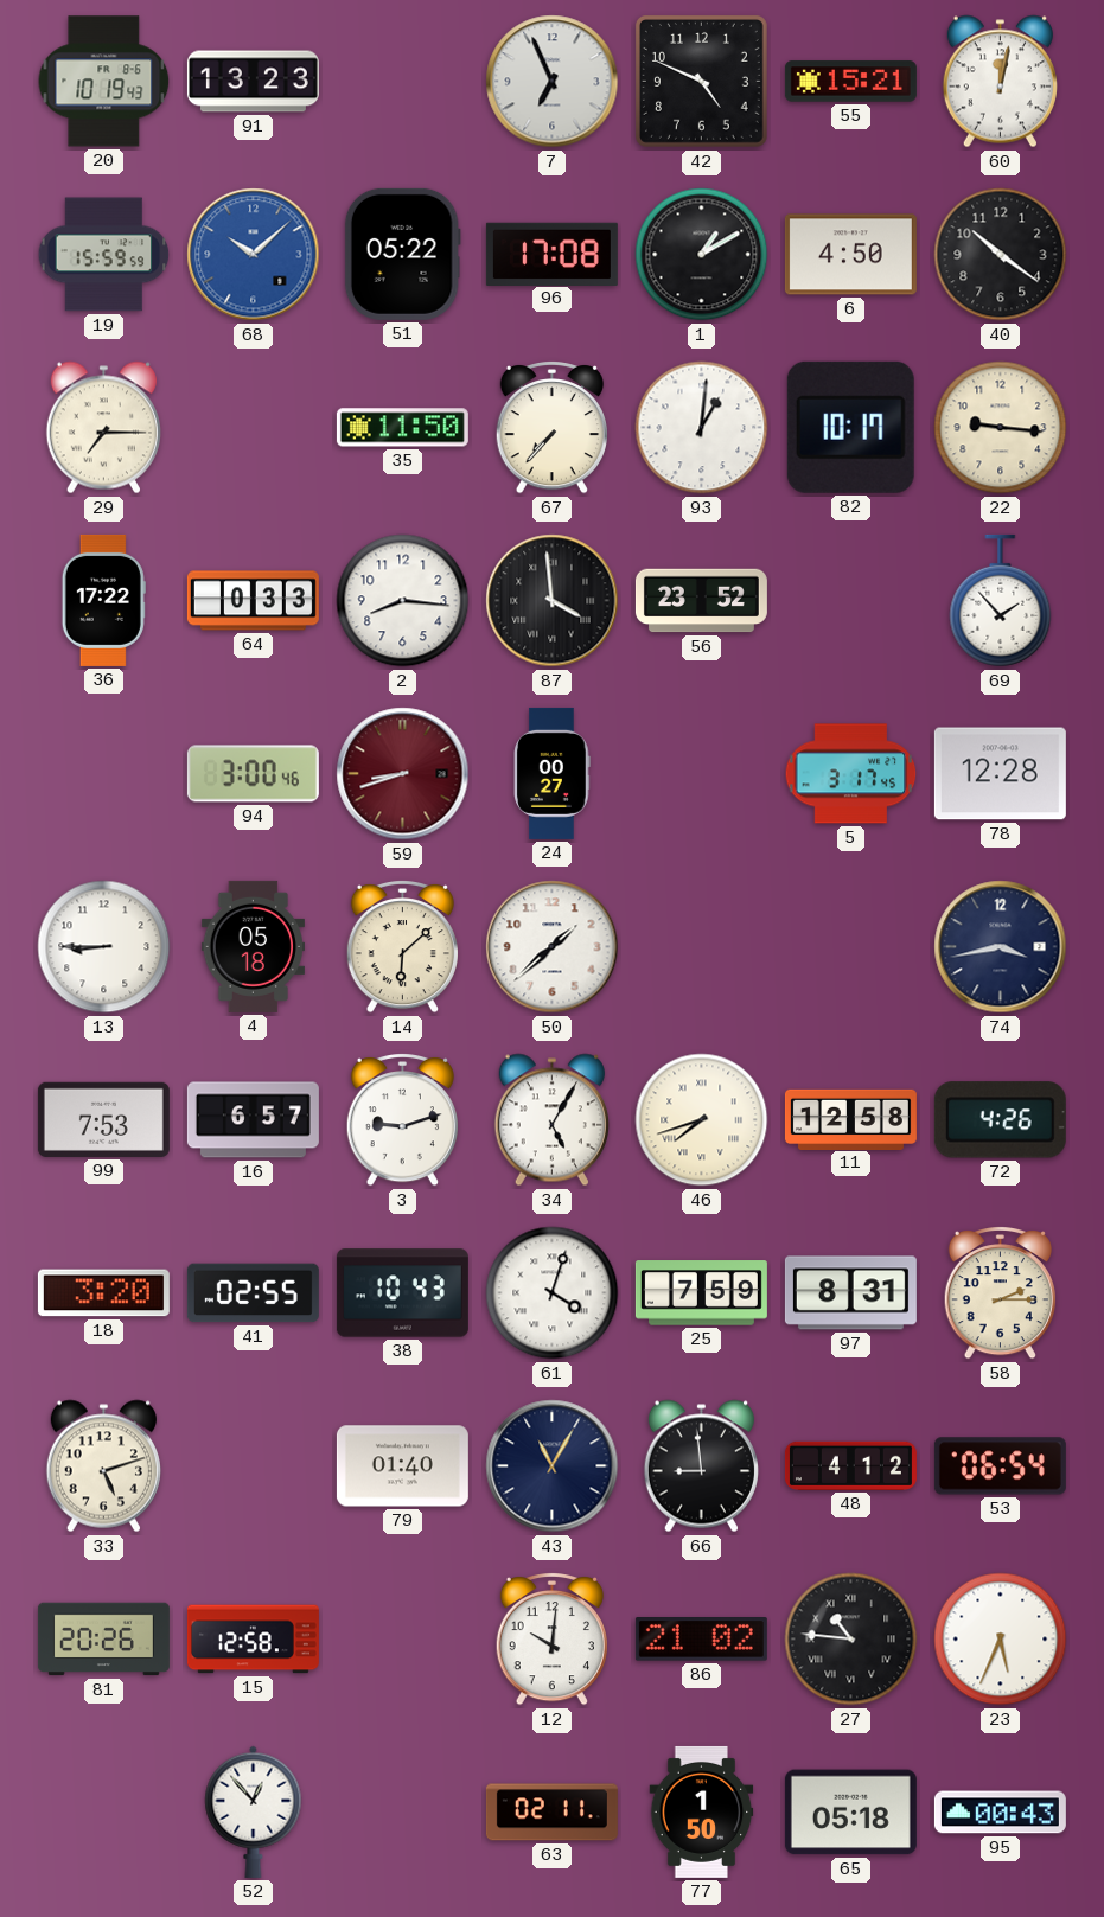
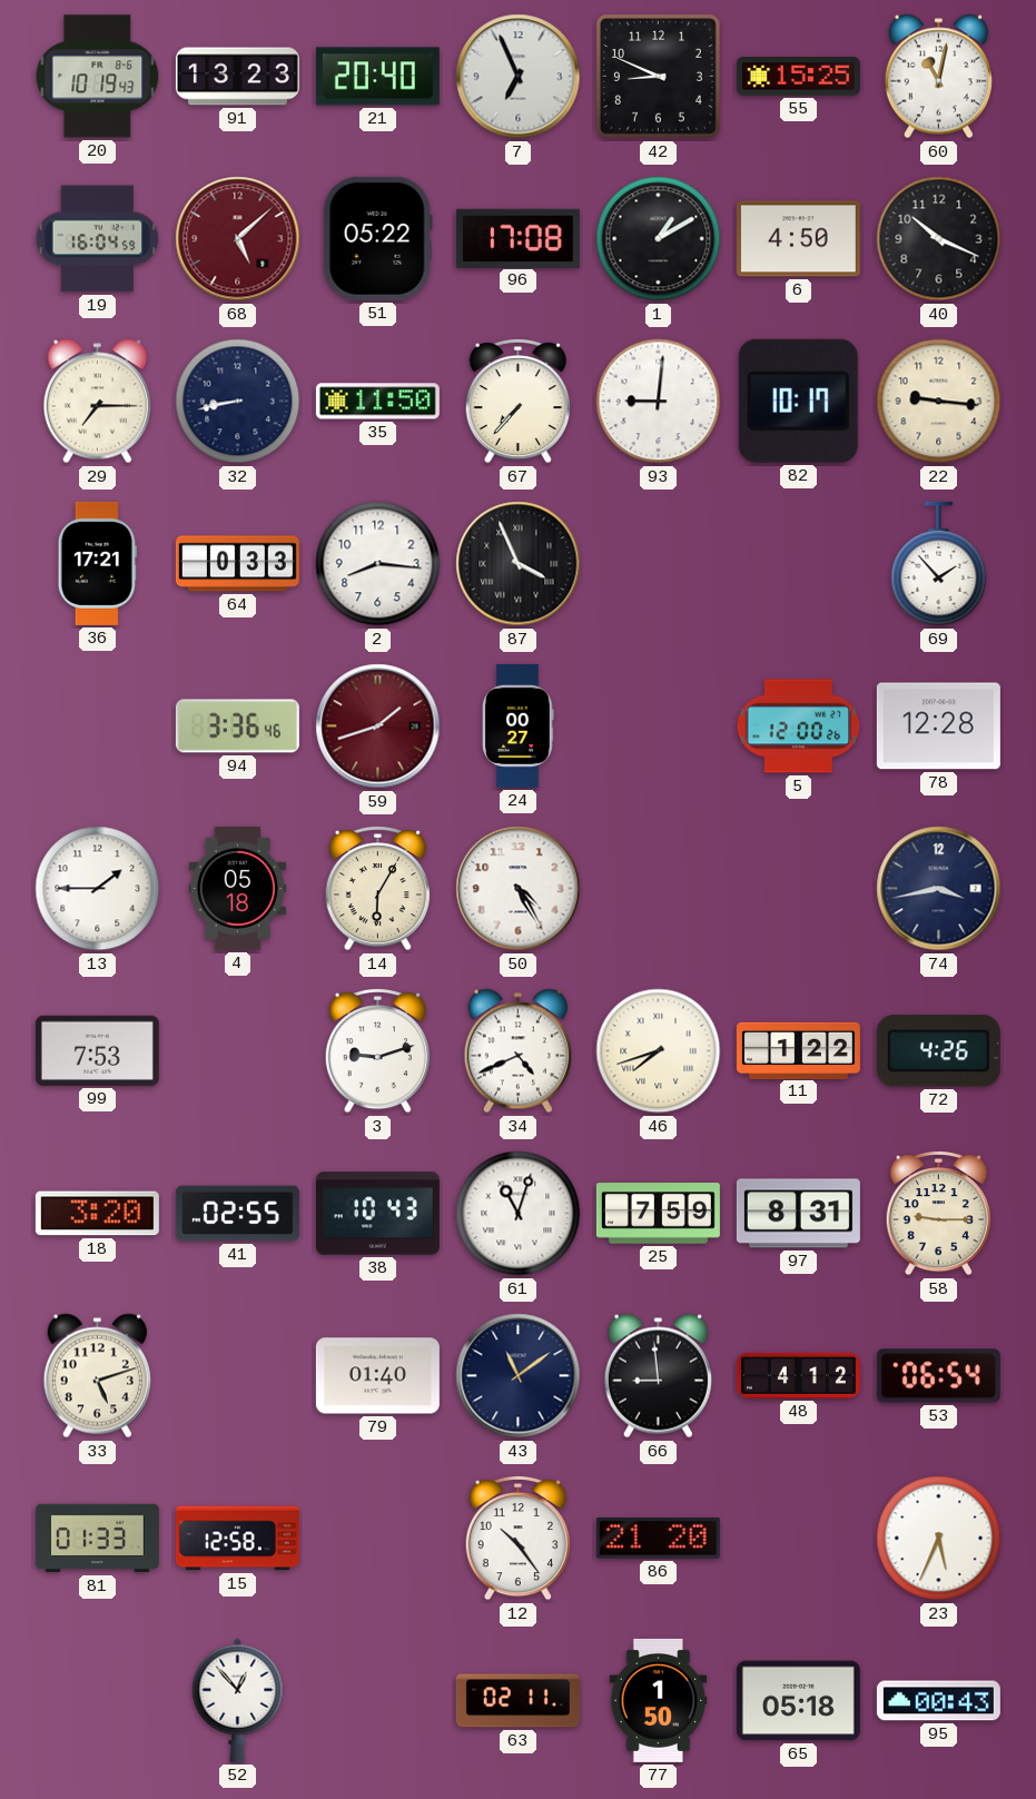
21: none -> 20:40 (377, 77)
42: 4:49 -> 8:49 (658, 76)
55: 15:21 -> 15:25 (798, 77)
60: 12:02 -> 11:02 (938, 77)
19: 15:59 -> 16:04 (98, 239)
68: 10:08 -> 5:08 (238, 239)
68 dial: blue -> burgundy (238, 239)
40: 10:21 -> 10:19 (939, 239)
32: none -> 8:43 (238, 402)
93: 1:01 -> 9:01 (659, 402)
36: 17:22 -> 17:21 (97, 563)
87: 3:59 -> 3:56 (519, 564)
56: 23:52 -> none (701, 601)
94: 3:00 -> 3:36 (237, 726)
59: 8:42 -> 1:42 (378, 726)
5: 3:17 -> 12:00 (799, 726)
13: 8:45 -> 1:45 (98, 889)
14: 6:08 -> 6:05 (377, 888)
50: 1:38 -> 4:25 (519, 889)
16: 6:57 -> none (253, 1120)
34: 5:05 -> 4:41 (517, 1051)
11: 12:58 -> 1:22 (798, 1050)
61: 4:03 -> 11:03 (519, 1214)
58: 2:15 -> 9:15 (938, 1213)
43: 11:05 -> 11:09 (519, 1376)
81: 20:26 -> 01:33 (97, 1539)
12: 10:01 -> 10:24 (517, 1538)
86: 21:02 -> 21:20 (658, 1539)
27: 10:46 -> none (851, 1640)
